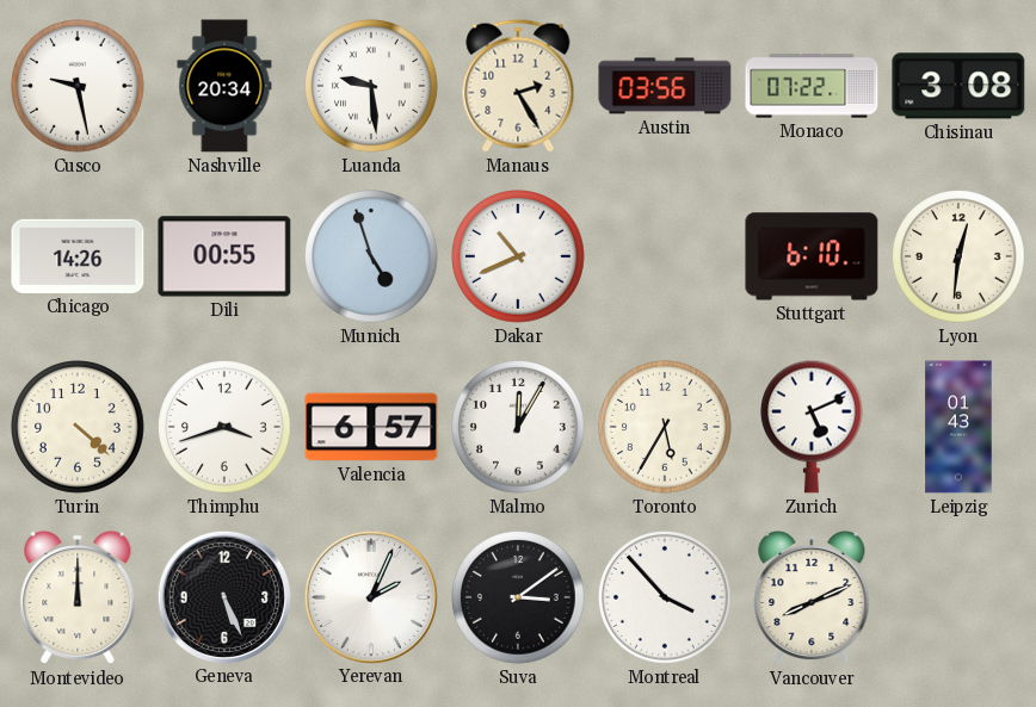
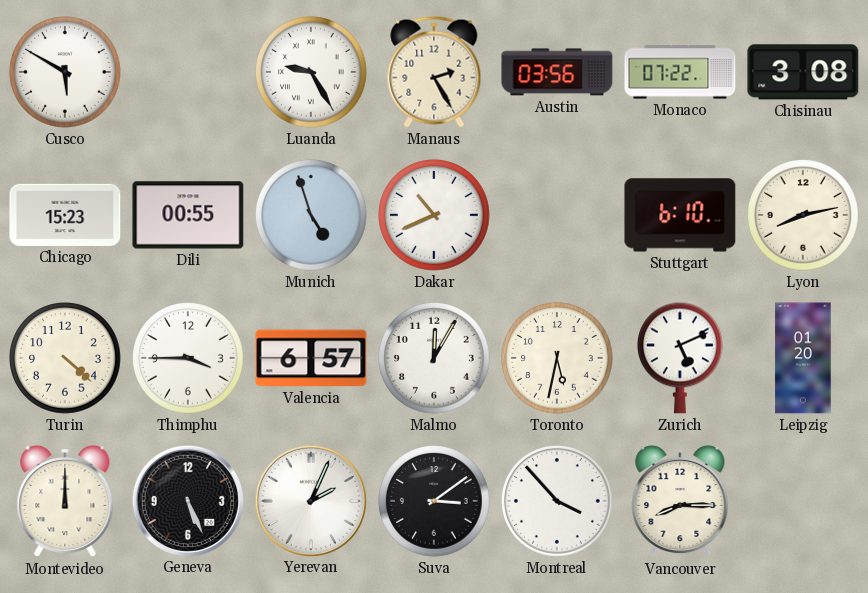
Cusco: 9:28 -> 5:50 (65, 72)
Nashville: 20:34 -> none (224, 86)
Luanda: 9:29 -> 9:25 (311, 72)
Chicago: 14:26 -> 15:23 (65, 215)
Lyon: 12:31 -> 8:13 (803, 215)
Thimphu: 3:42 -> 3:45 (188, 358)
Toronto: 5:35 -> 5:32 (557, 358)
Leipzig: 01:43 -> 01:20 (803, 358)
Vancouver: 8:11 -> 8:15 (680, 501)
